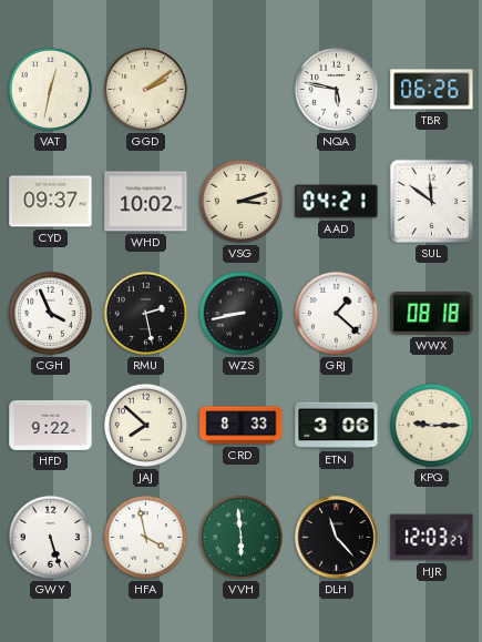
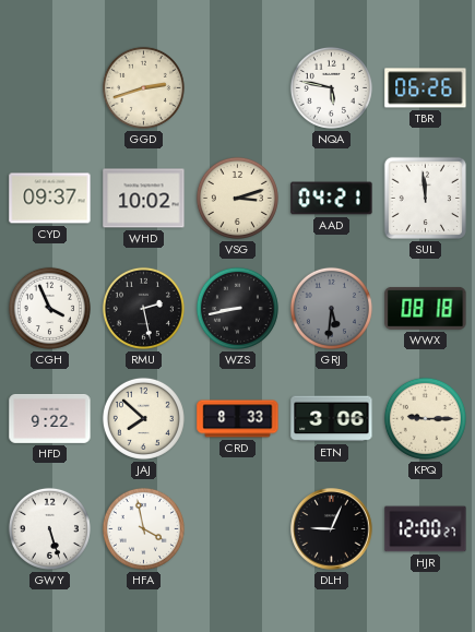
VAT: 12:32 -> none (50, 89)
GGD: 2:09 -> 2:42 (143, 87)
SUL: 11:51 -> 11:59 (425, 198)
GRJ: 1:22 -> 5:31 (331, 308)
GRJ dial: white -> grey (331, 308)
VVH: 5:59 -> none (240, 537)
DLH: 11:23 -> 9:04 (332, 529)
HJR: 12:03 -> 12:00 (426, 529)
